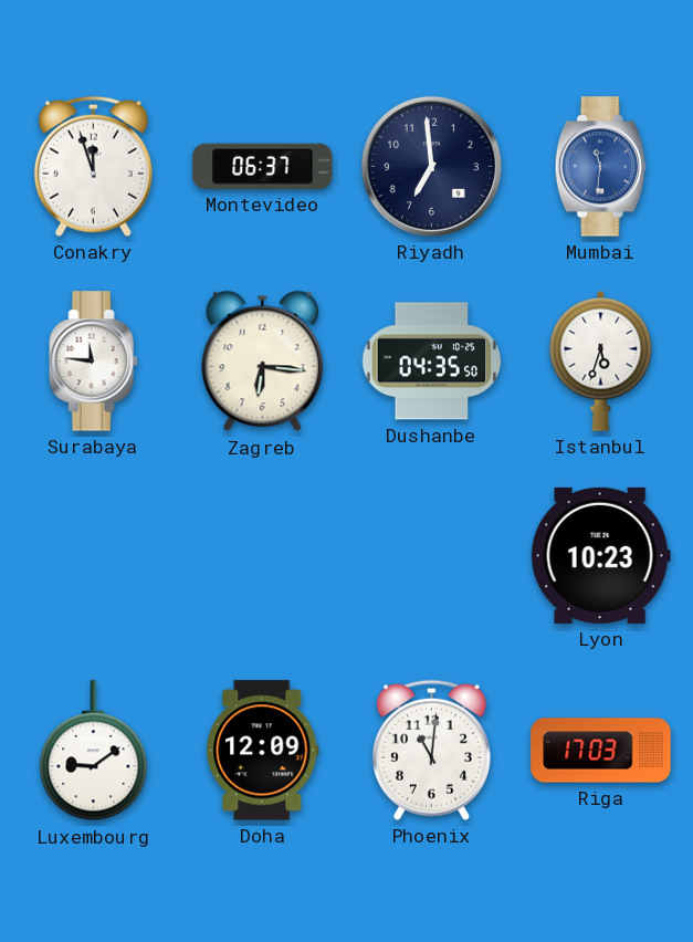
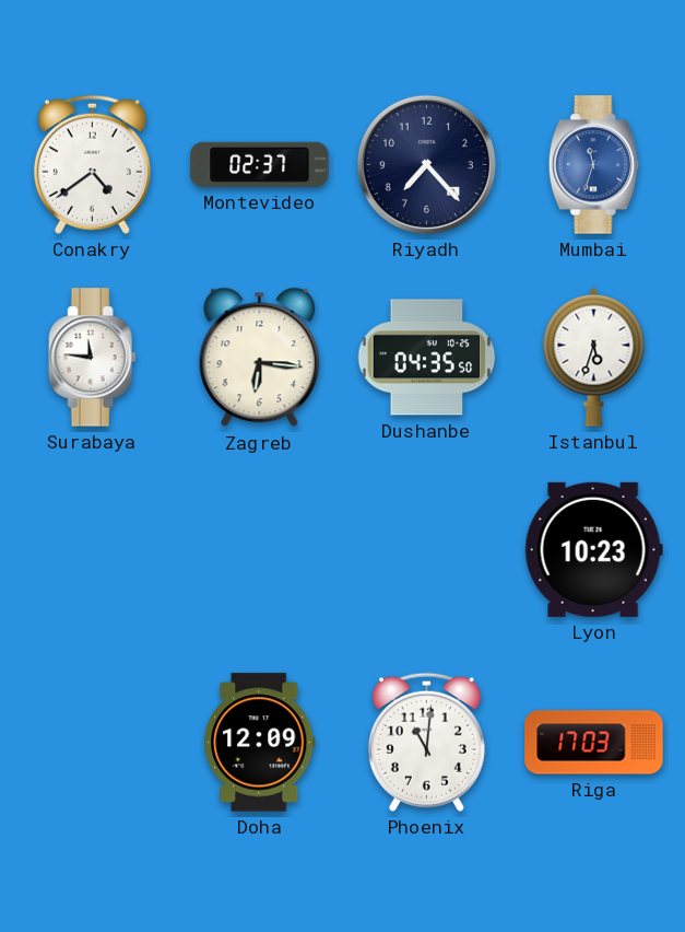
Conakry: 11:57 -> 4:39 (92, 164)
Montevideo: 06:37 -> 02:37 (260, 164)
Riyadh: 6:59 -> 7:23 (426, 164)
Mumbai: 11:31 -> 11:33 (594, 165)
Luxembourg: 9:09 -> none (94, 751)
